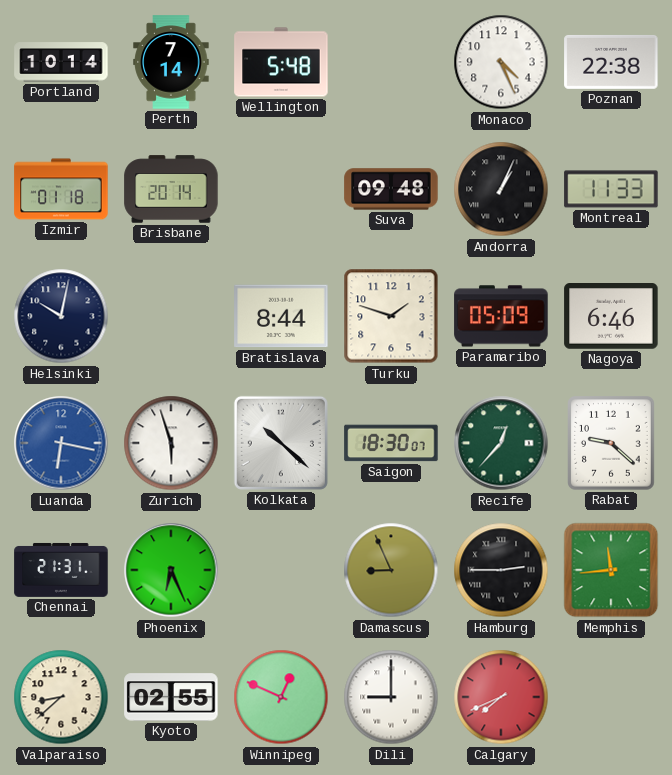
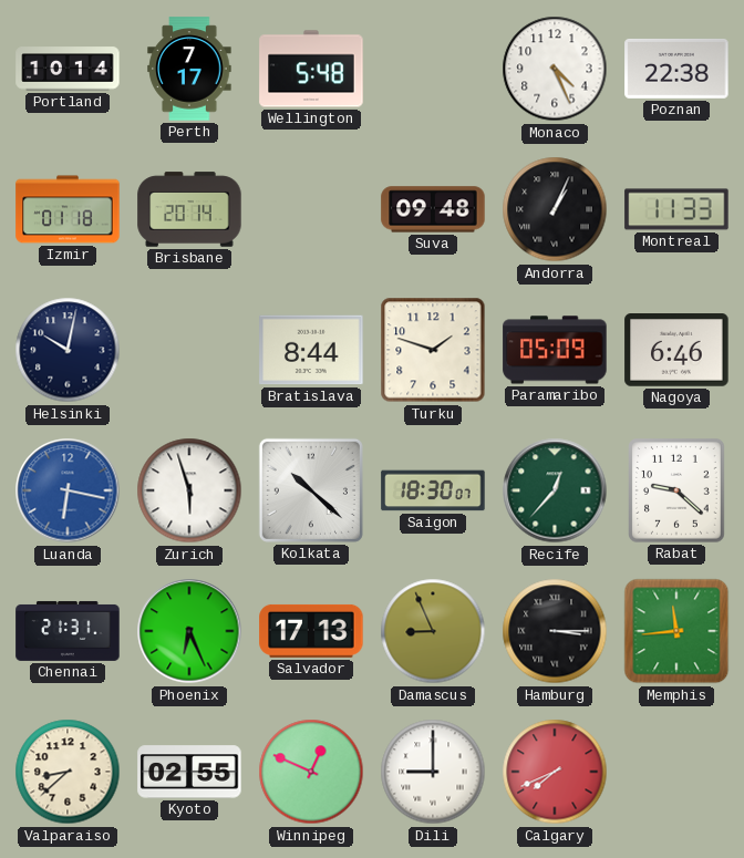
Perth: 7:14 -> 7:17 (189, 69)
Salvador: none -> 17:13 (311, 631)
Hamburg: 2:45 -> 3:15 (555, 631)
